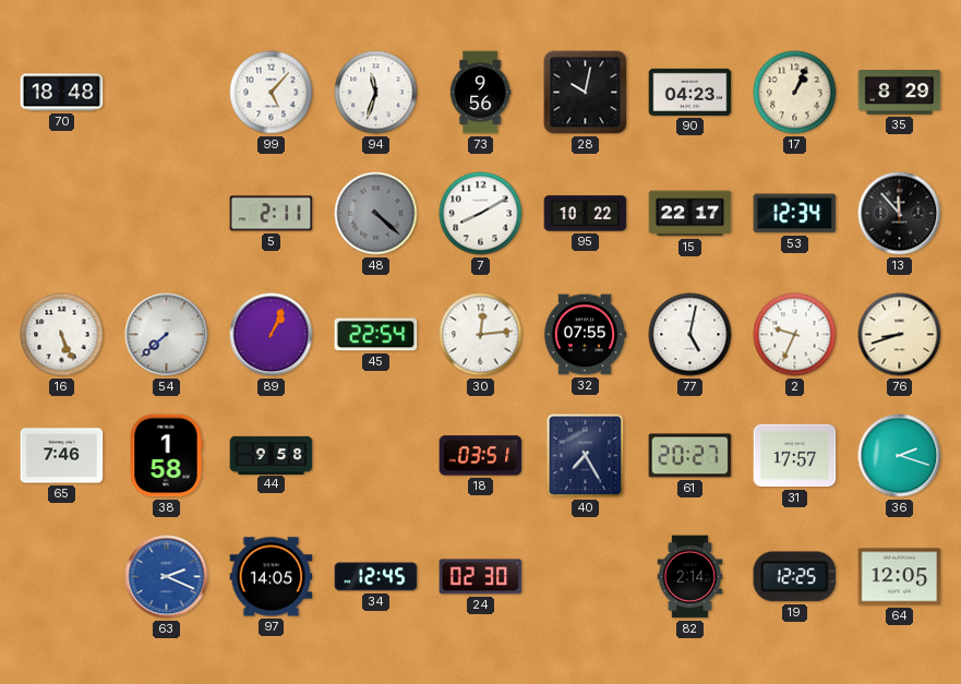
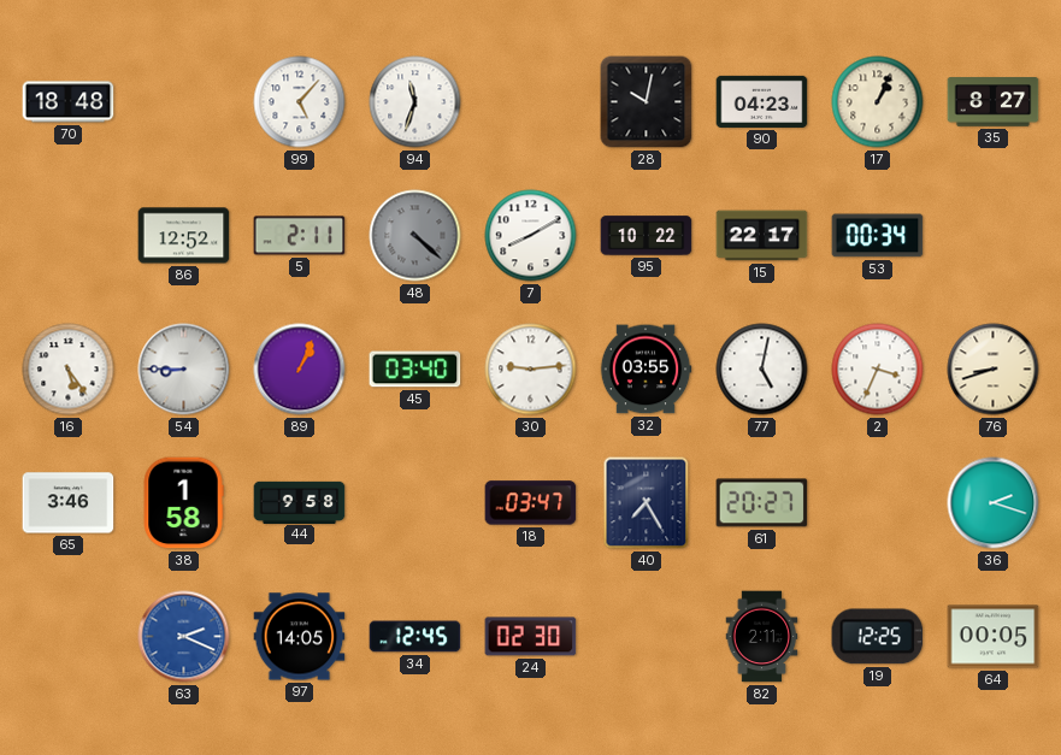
73: 9:56 -> none (480, 93)
35: 8:29 -> 8:27 (994, 102)
86: none -> 12:52 (184, 236)
53: 12:34 -> 00:34 (878, 236)
13: 11:53 -> none (900, 214)
16: 5:26 -> 5:24 (69, 370)
54: 7:38 -> 8:45 (184, 370)
45: 22:54 -> 03:40 (415, 370)
30: 12:14 -> 9:14 (531, 370)
32: 07:55 -> 03:55 (646, 370)
2: 9:34 -> 3:34 (878, 370)
65: 7:46 -> 3:46 (69, 503)
18: 03:51 -> 03:47 (531, 503)
31: 17:57 -> none (795, 456)
82: 2:14 -> 2:11 (762, 637)
64: 12:05 -> 00:05 (994, 637)
